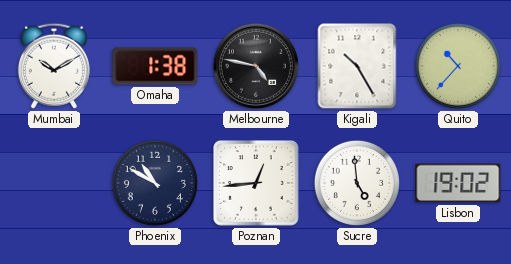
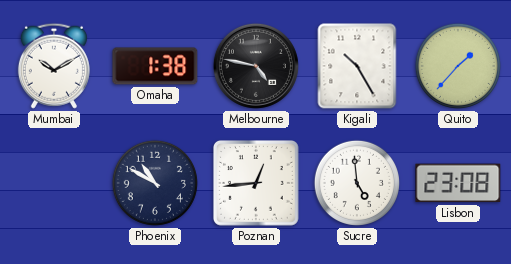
Quito: 10:37 -> 1:37 (458, 66)
Lisbon: 19:02 -> 23:08 (458, 183)
